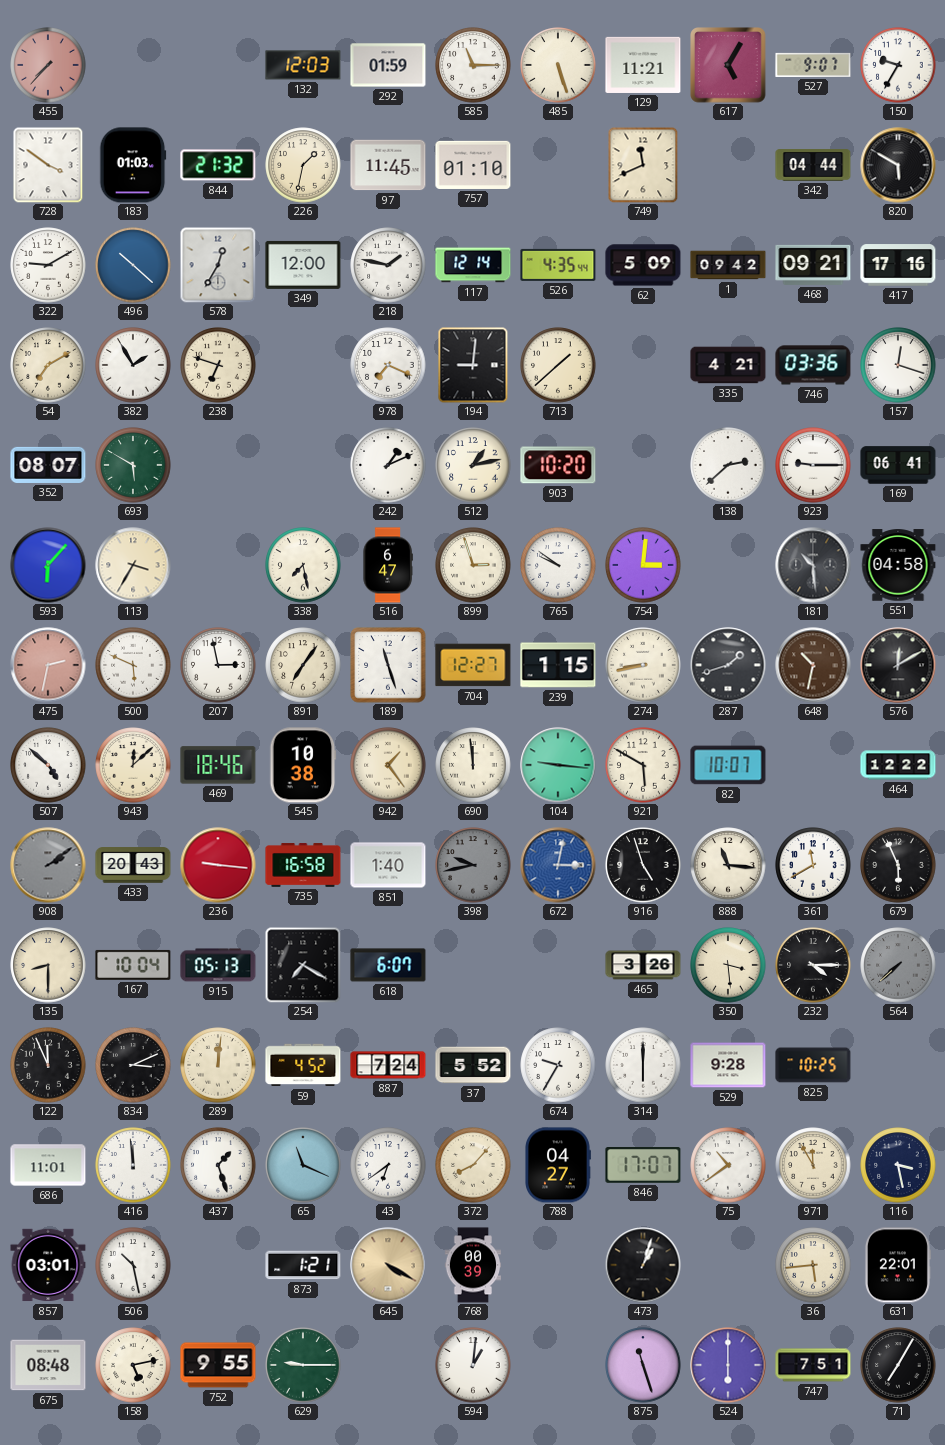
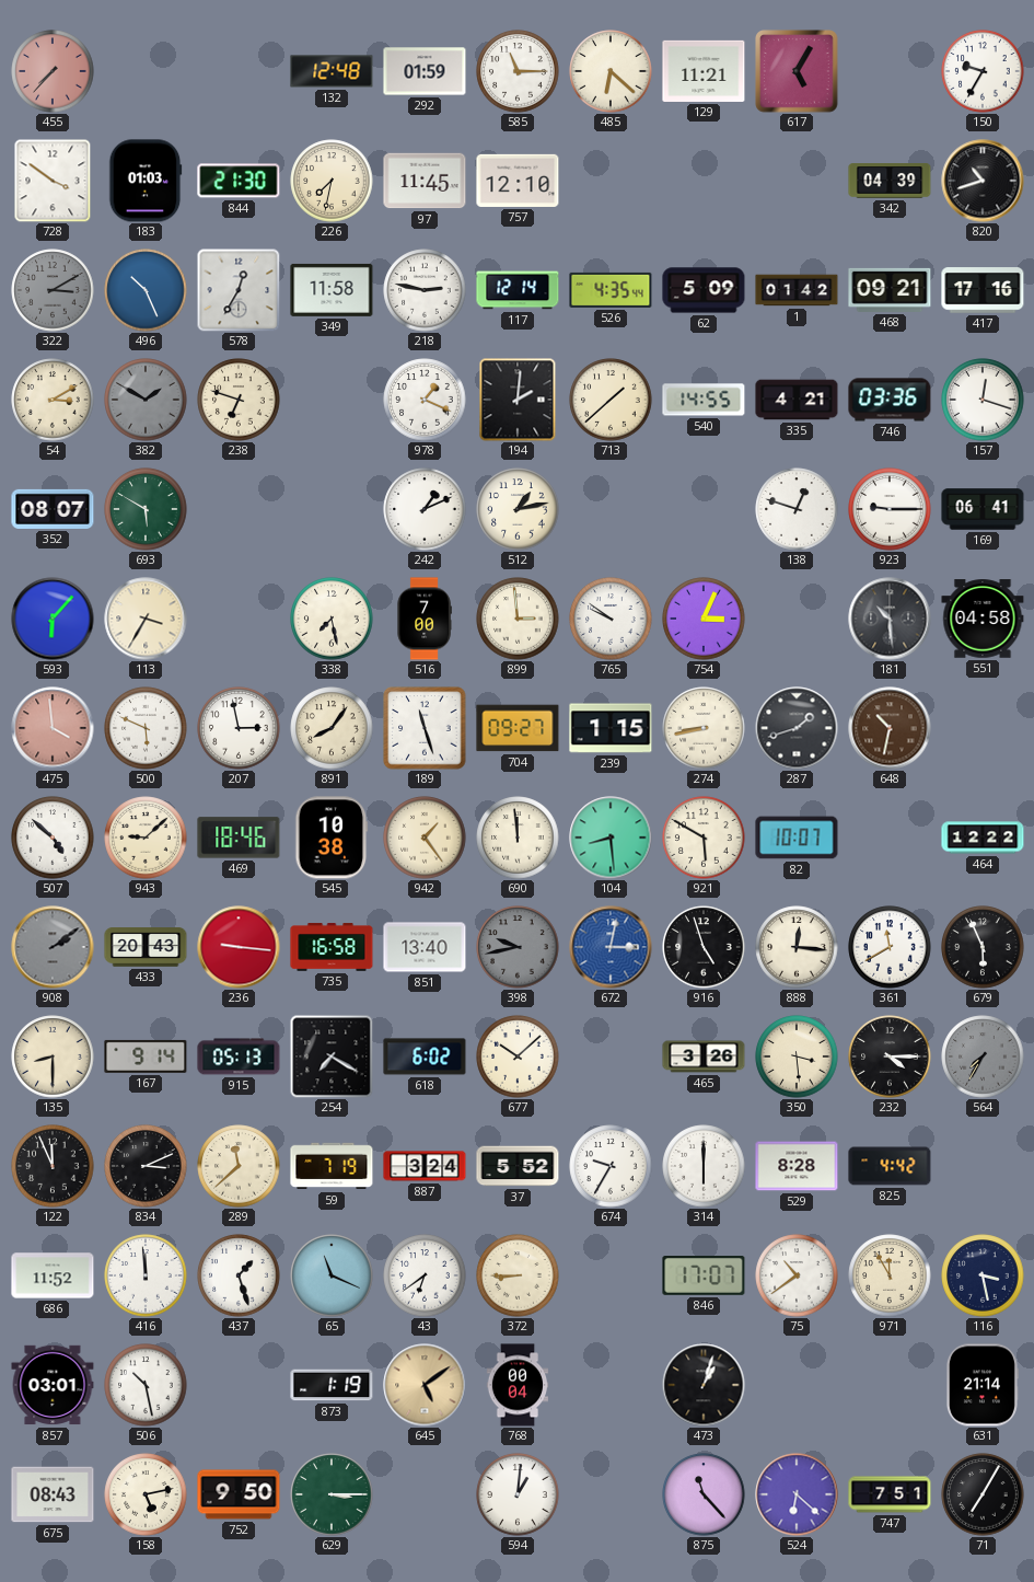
132: 12:03 -> 12:48 (332, 71)
485: 5:27 -> 6:22 (611, 71)
527: 9:07 -> none (813, 65)
844: 21:32 -> 21:30 (239, 181)
226: 1:32 -> 7:32 (332, 181)
757: 01:10 -> 12:10 (518, 181)
749: 11:41 -> none (643, 165)
342: 04:44 -> 04:39 (890, 181)
820: 5:50 -> 10:42 (983, 181)
322: 9:10 -> 3:10 (53, 290)
322 dial: white -> grey (53, 290)
496: 10:22 -> 10:26 (146, 290)
349: 12:00 -> 11:58 (332, 290)
218: 1:47 -> 2:47 (425, 290)
1: 09:42 -> 01:42 (797, 290)
54: 7:10 -> 3:10 (53, 400)
382: 1:55 -> 1:50 (146, 400)
382 dial: white -> grey (146, 400)
978: 7:19 -> 1:19 (425, 400)
194: 9:01 -> 2:01 (518, 400)
540: none -> 14:55 (704, 400)
903: 10:20 -> none (558, 465)
138: 2:38 -> 12:48 (797, 509)
516: 6:47 -> 7:00 (425, 619)
899: 2:57 -> 2:59 (518, 619)
754: 3:01 -> 3:04 (704, 619)
475: 2:32 -> 3:59 (53, 728)
891: 7:06 -> 8:06 (332, 728)
704: 12:27 -> 09:27 (518, 728)
576: 12:10 -> none (898, 665)
943: 12:08 -> 9:08 (146, 838)
104: 9:16 -> 8:29 (611, 838)
851: 1:40 -> 13:40 (425, 947)
888: 11:16 -> 12:16 (797, 947)
167: 10:04 -> 9:14 (146, 1056)
618: 6:07 -> 6:02 (425, 1056)
677: none -> 10:08 (518, 1056)
564: 7:38 -> 7:35 (983, 1056)
289: 12:01 -> 11:38 (239, 1166)
59: 4:52 -> 7:19 (332, 1166)
887: 7:24 -> 3:24 (425, 1166)
529: 9:28 -> 8:28 (797, 1166)
825: 10:25 -> 4:42 (890, 1166)
686: 11:01 -> 11:52 (53, 1275)
372: 8:07 -> 8:45 (518, 1275)
788: 04:27 -> none (558, 1165)
873: 1:21 -> 1:19 (332, 1385)
645: 4:20 -> 5:09 (425, 1385)
768: 00:39 -> 00:04 (516, 1385)
36: 5:44 -> none (813, 1265)
631: 22:01 -> 21:14 (981, 1385)
675: 08:48 -> 08:43 (53, 1494)
752: 9:55 -> 9:50 (239, 1494)
629: 9:15 -> 3:15 (332, 1494)
875: 11:27 -> 11:23 (704, 1494)
524: 6:00 -> 6:22 (797, 1494)
